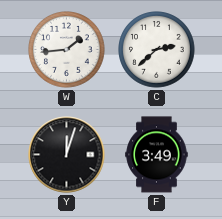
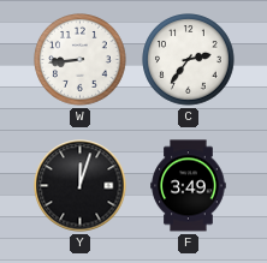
W: 1:44 -> 8:44 (81, 60)
C: 2:38 -> 2:36 (189, 60)
